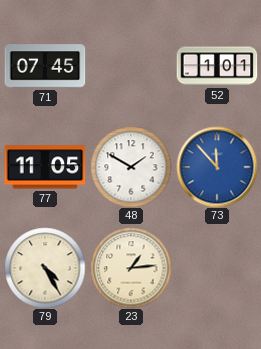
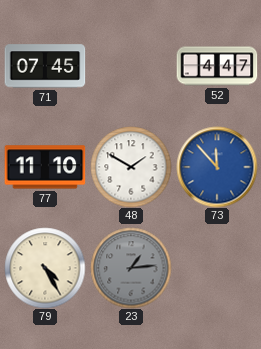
52: 1:01 -> 4:47 (217, 66)
77: 11:05 -> 11:10 (45, 167)
23 dial: cream -> grey (131, 268)
